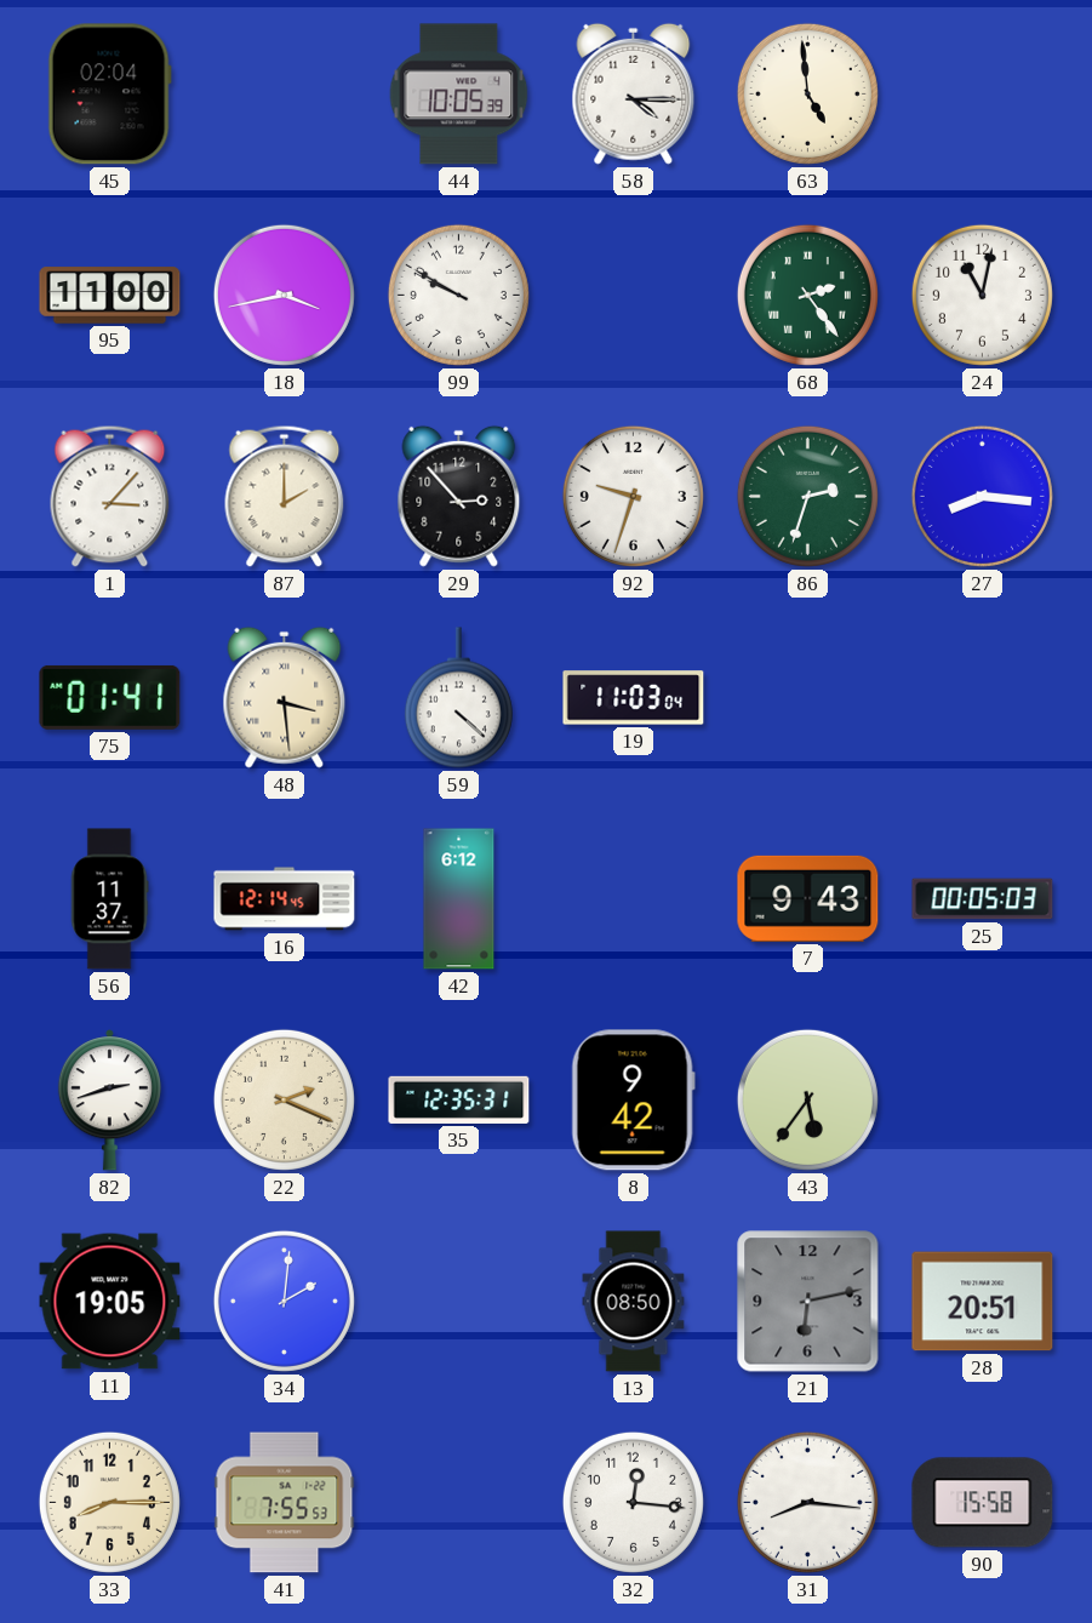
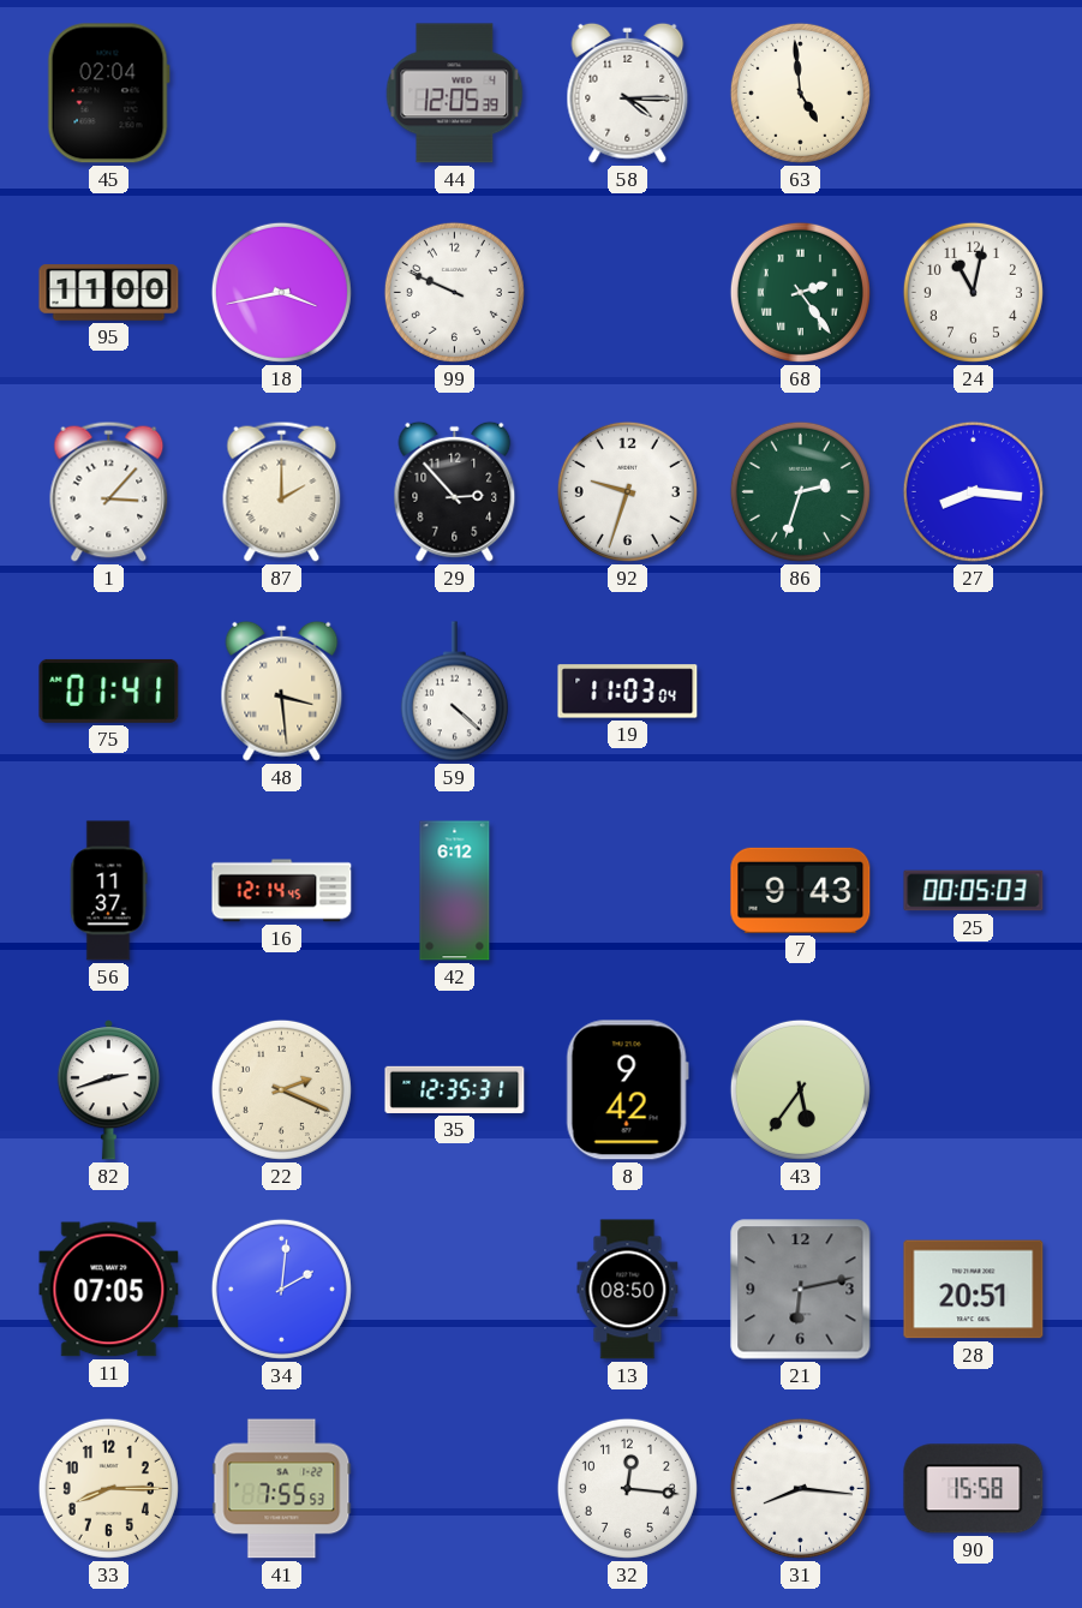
44: 10:05 -> 12:05 (455, 94)
99: 9:50 -> 9:49 (454, 292)
11: 19:05 -> 07:05 (109, 1290)
